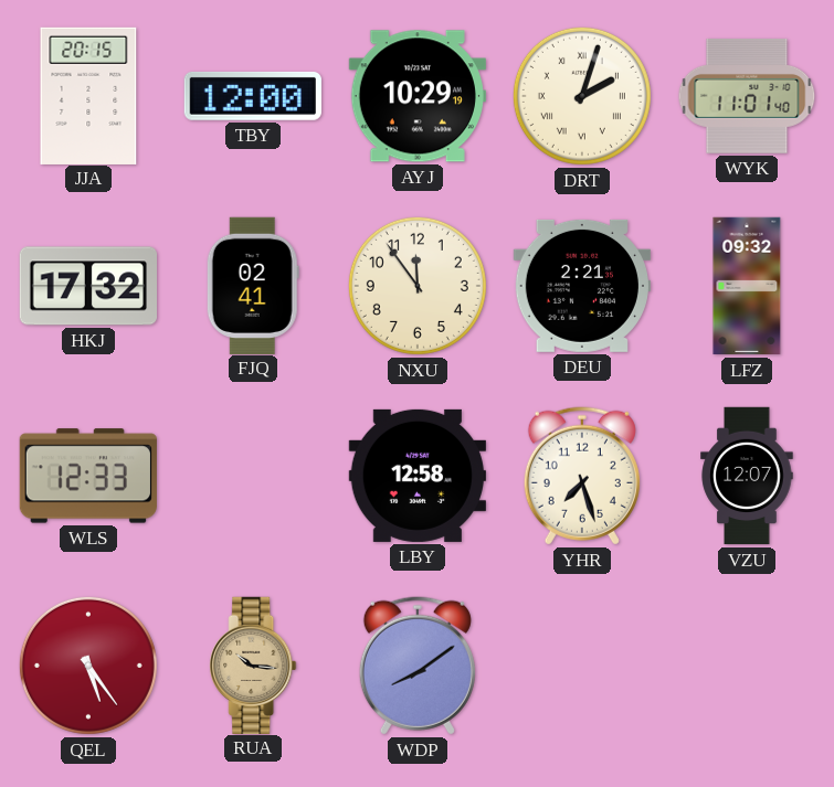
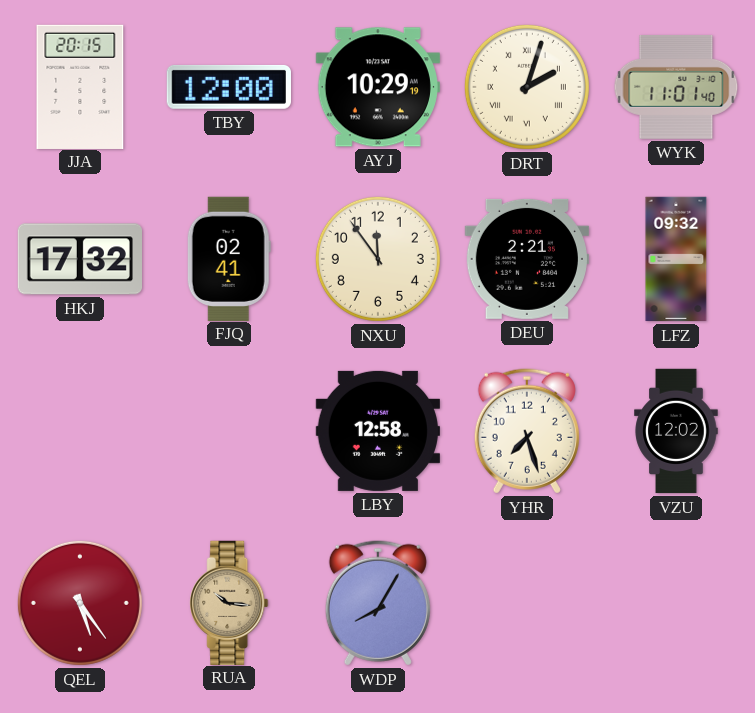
WLS: 12:33 -> none (88, 476)
VZU: 12:07 -> 12:02 (676, 431)
WDP: 8:09 -> 8:05 (378, 603)
